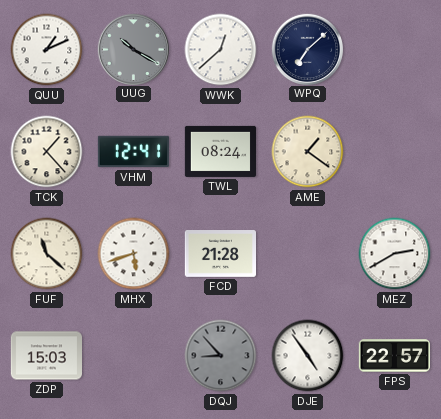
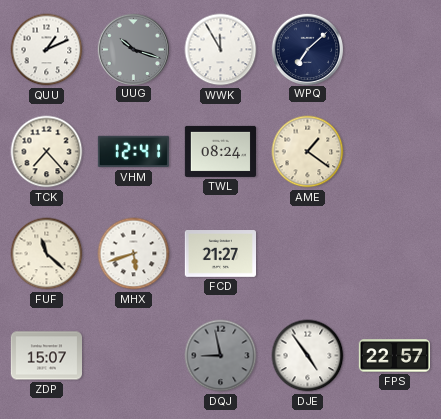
UUG: 10:20 -> 10:18 (133, 49)
WWK: 12:38 -> 11:55 (221, 50)
TCK: 1:23 -> 7:23 (47, 152)
FCD: 21:28 -> 21:27 (220, 254)
MEZ: 2:40 -> none (395, 254)
ZDP: 15:03 -> 15:07 (46, 356)
DQJ: 8:53 -> 8:58 (221, 356)
